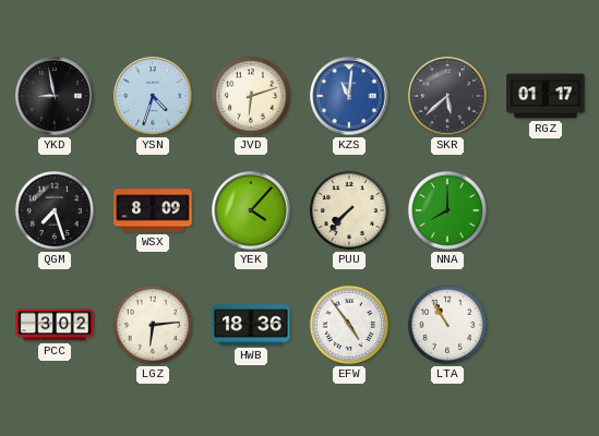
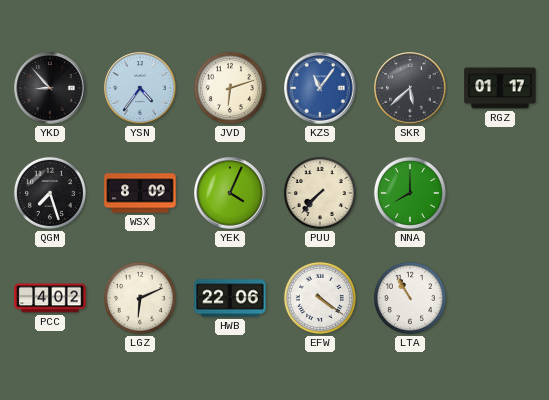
YKD: 8:58 -> 8:53 (50, 88)
YSN: 4:33 -> 4:36 (140, 88)
KZS: 11:01 -> 11:06 (320, 88)
YEK: 4:07 -> 4:04 (230, 193)
PCC: 3:02 -> 4:02 (50, 298)
LGZ: 6:14 -> 6:11 (140, 298)
HWB: 18:36 -> 22:06 (230, 298)
EFW: 4:54 -> 4:21 (320, 298)
